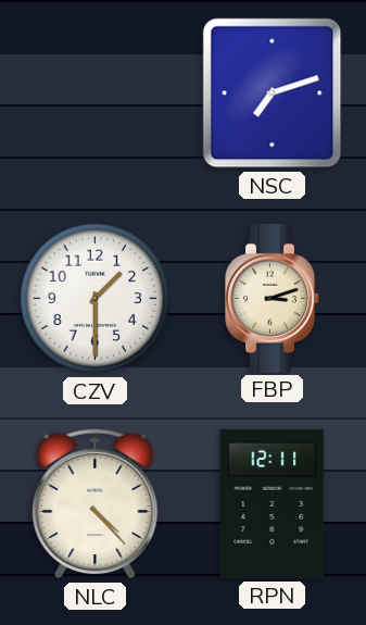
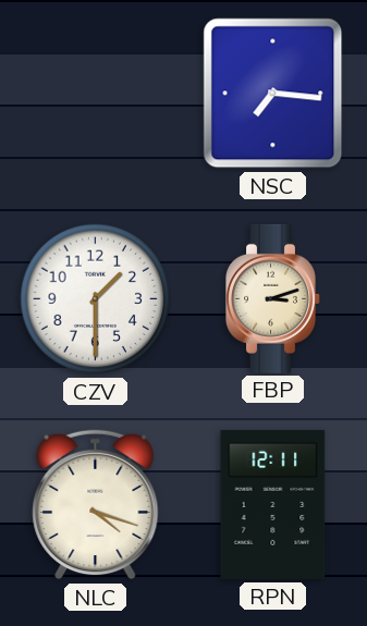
NSC: 7:12 -> 7:16 (273, 94)
NLC: 4:23 -> 4:18 (96, 505)
